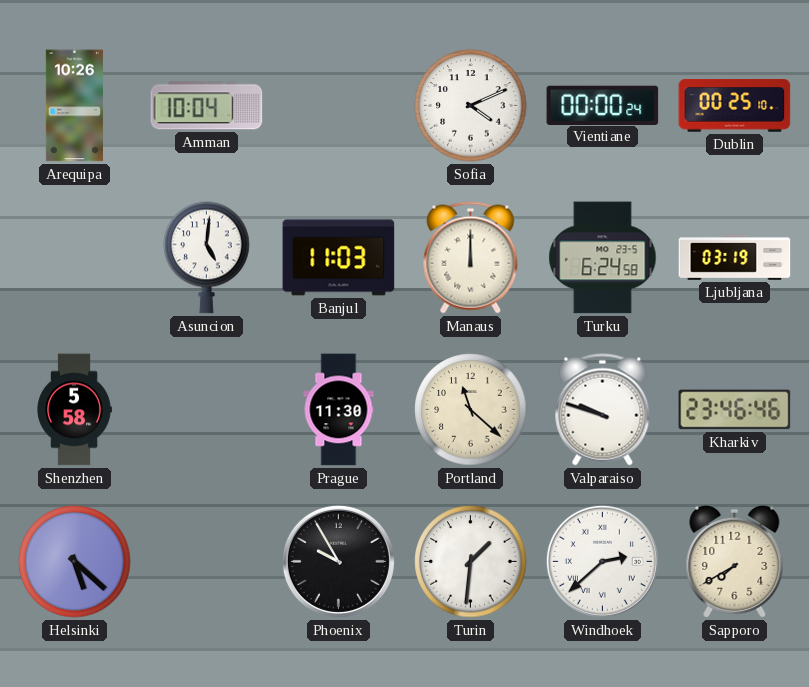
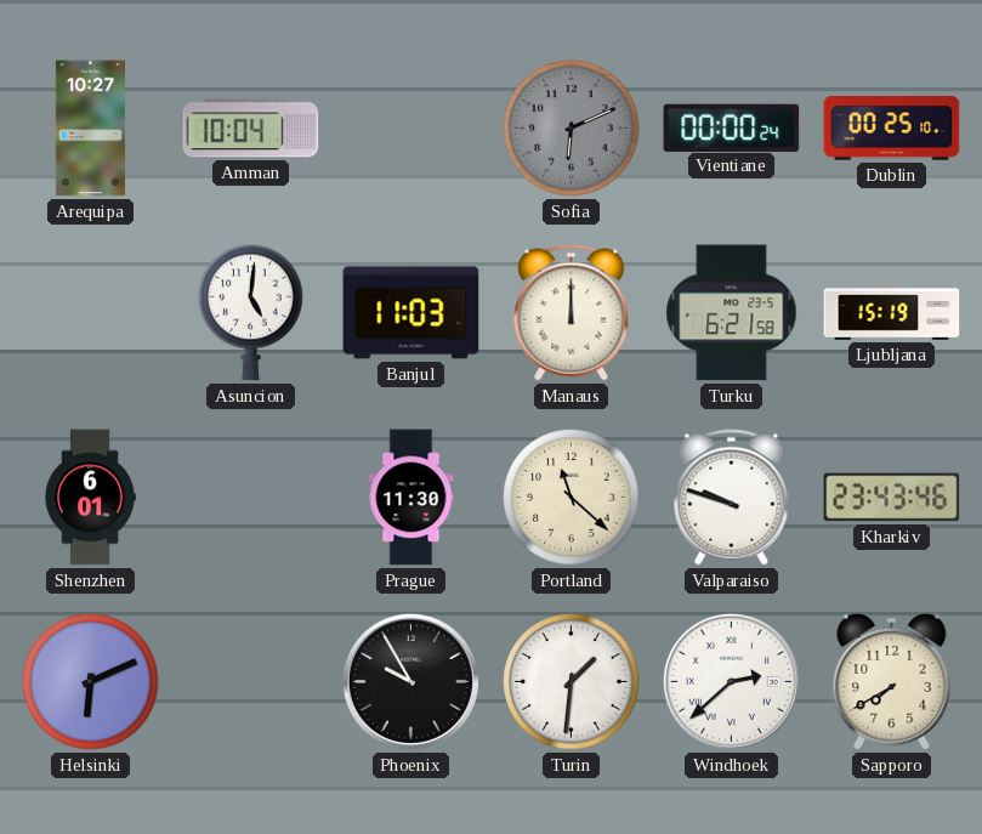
Arequipa: 10:26 -> 10:27 (90, 129)
Sofia: 4:11 -> 6:11 (572, 129)
Sofia dial: white -> grey (572, 129)
Turku: 6:24 -> 6:21 (732, 313)
Ljubljana: 03:19 -> 15:19 (892, 312)
Shenzhen: 5:58 -> 6:01 (90, 498)
Kharkiv: 23:46 -> 23:43 (892, 498)
Helsinki: 5:22 -> 6:11 (91, 682)
